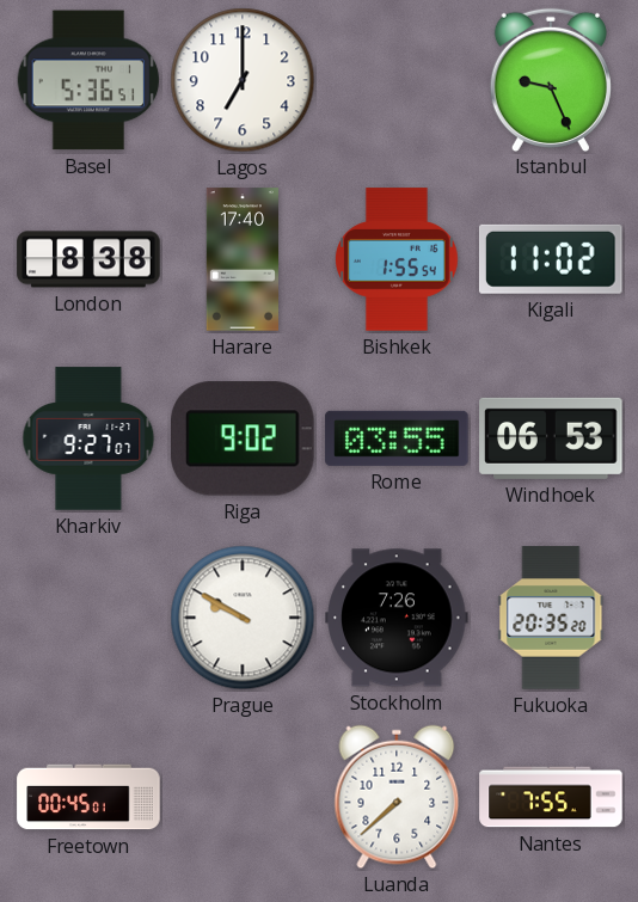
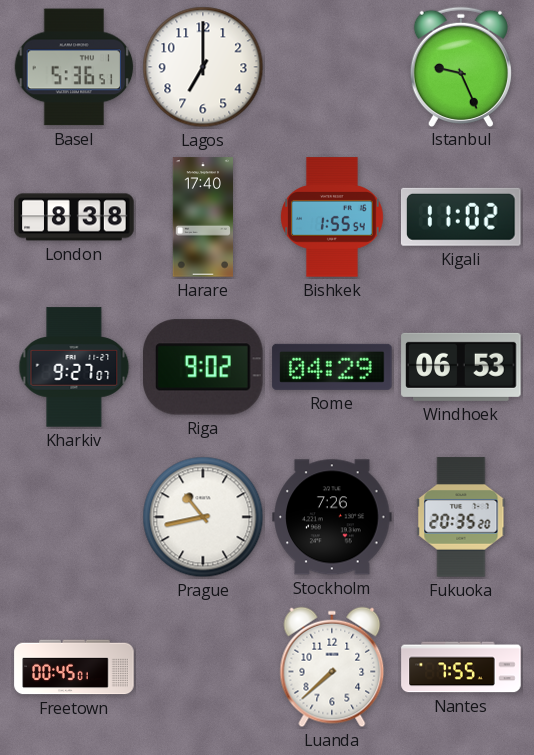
Rome: 03:55 -> 04:29 (332, 367)
Prague: 9:50 -> 10:43 (203, 517)
